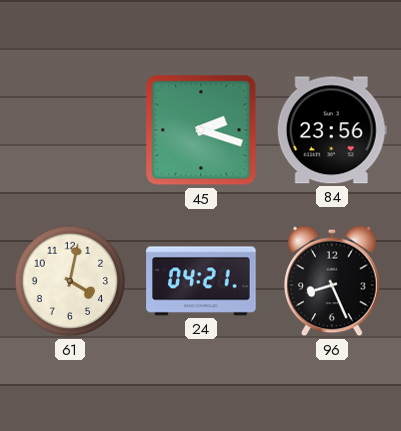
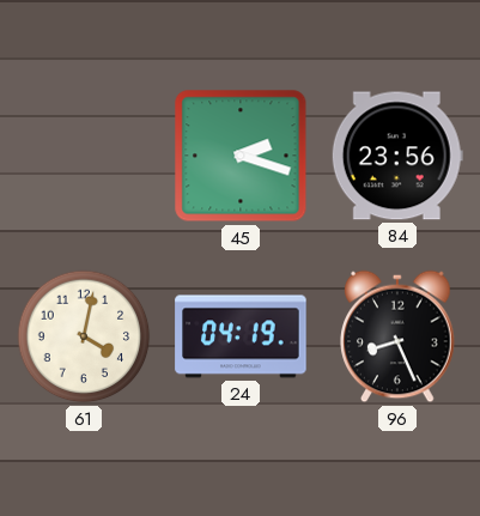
24: 04:21 -> 04:19 (241, 336)
